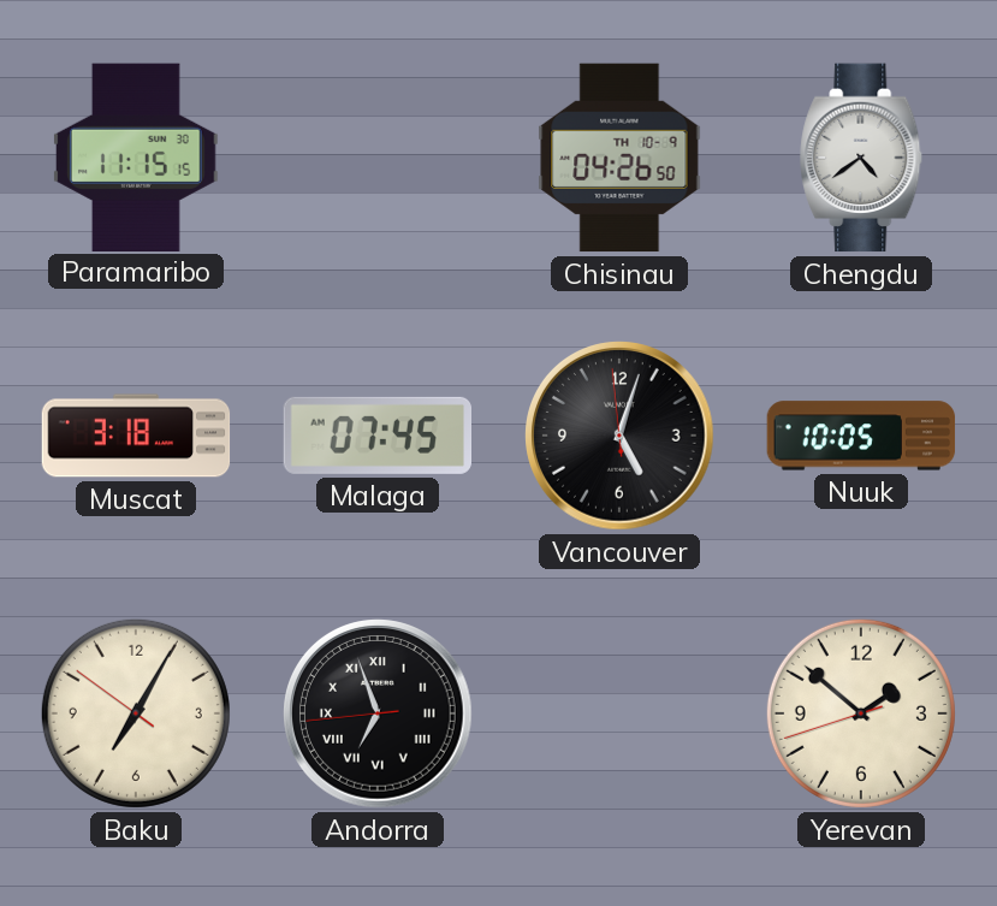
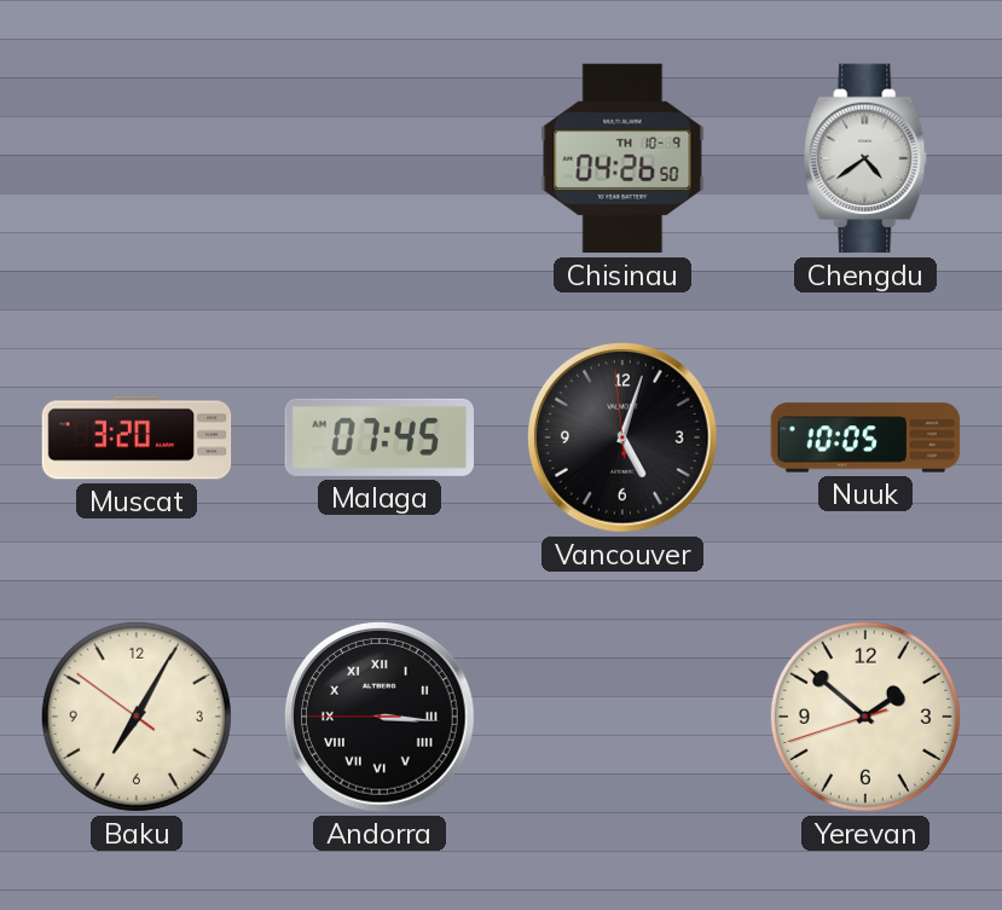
Paramaribo: 11:15 -> none (136, 156)
Muscat: 3:18 -> 3:20 (137, 437)
Andorra: 6:56 -> 3:15 (380, 717)
